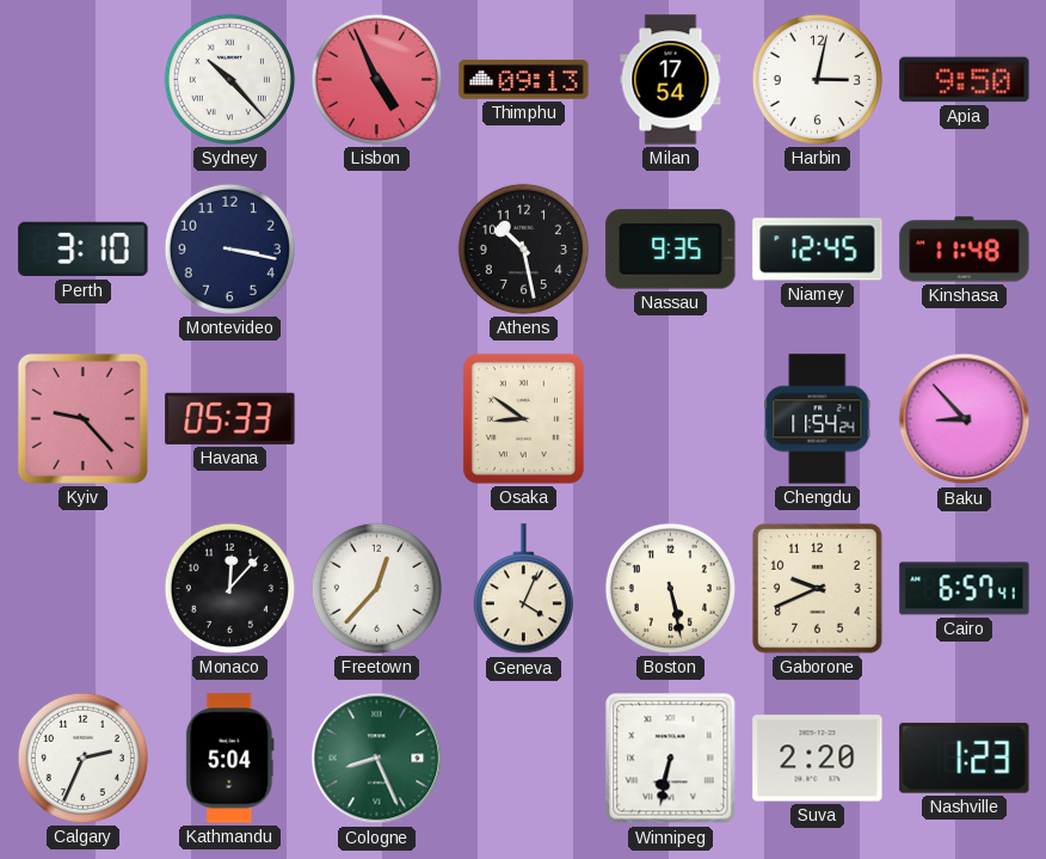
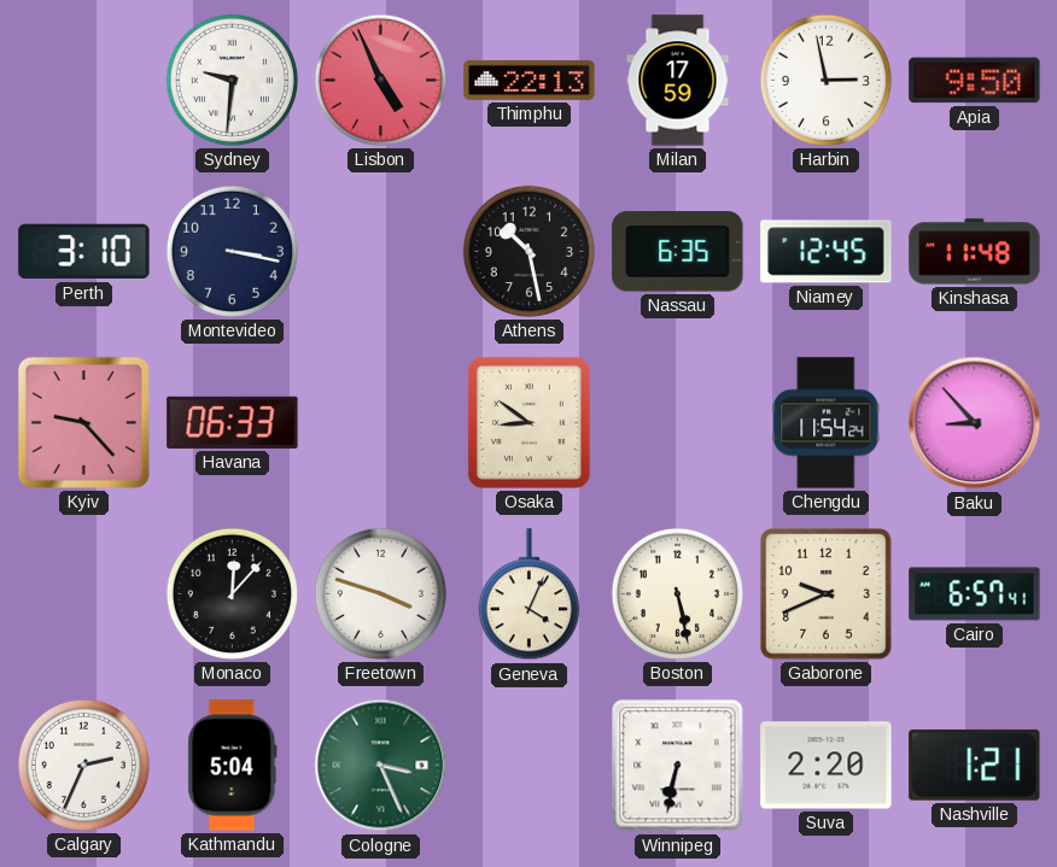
Sydney: 10:23 -> 9:31 (232, 80)
Thimphu: 09:13 -> 22:13 (530, 80)
Milan: 17:54 -> 17:59 (678, 81)
Harbin: 3:02 -> 2:58 (825, 80)
Nassau: 9:35 -> 6:35 (678, 252)
Havana: 05:33 -> 06:33 (233, 422)
Freetown: 12:37 -> 3:48 (380, 593)
Cologne: 8:26 -> 3:26 (381, 766)
Nashville: 1:23 -> 1:21 (975, 765)
